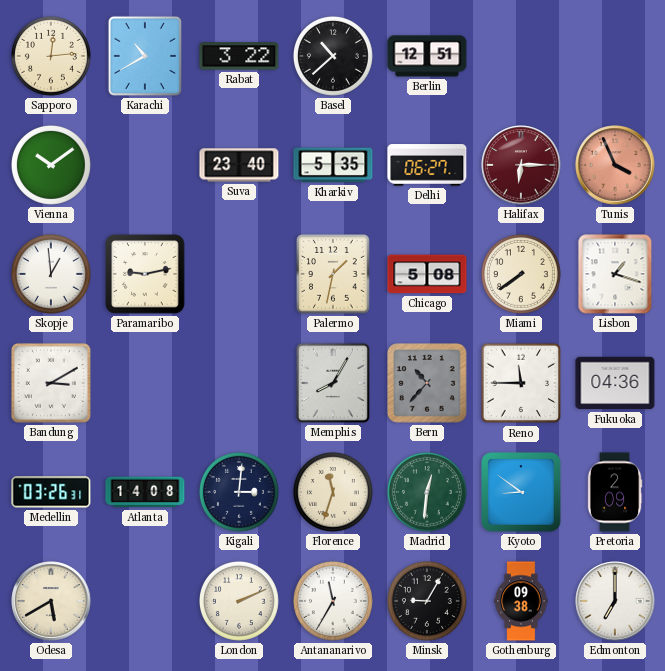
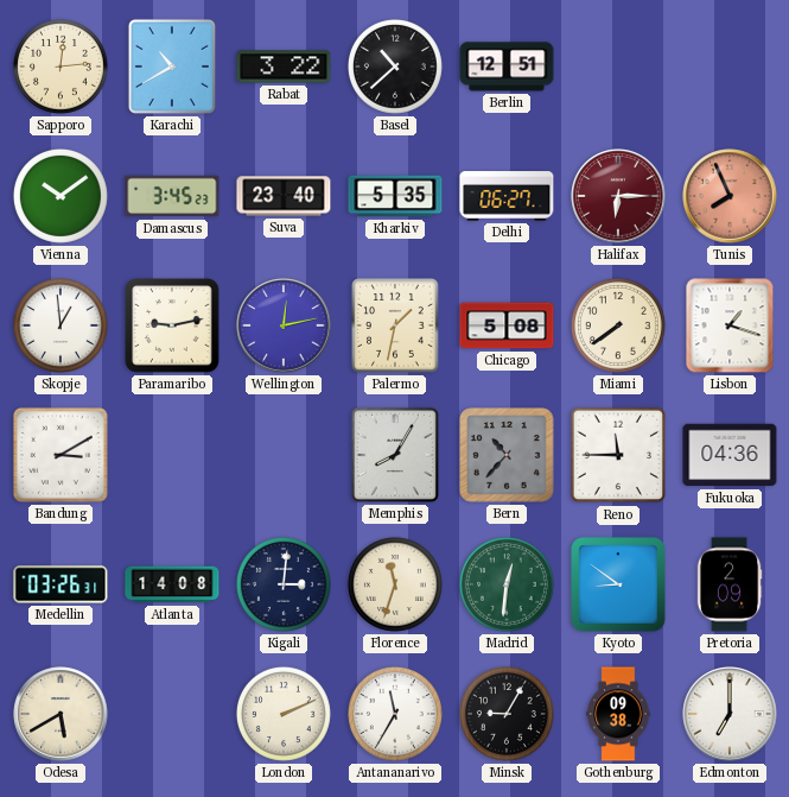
Damascus: none -> 3:45 (172, 196)
Tunis: 3:56 -> 7:56 (730, 196)
Wellington: none -> 12:13 (284, 325)
